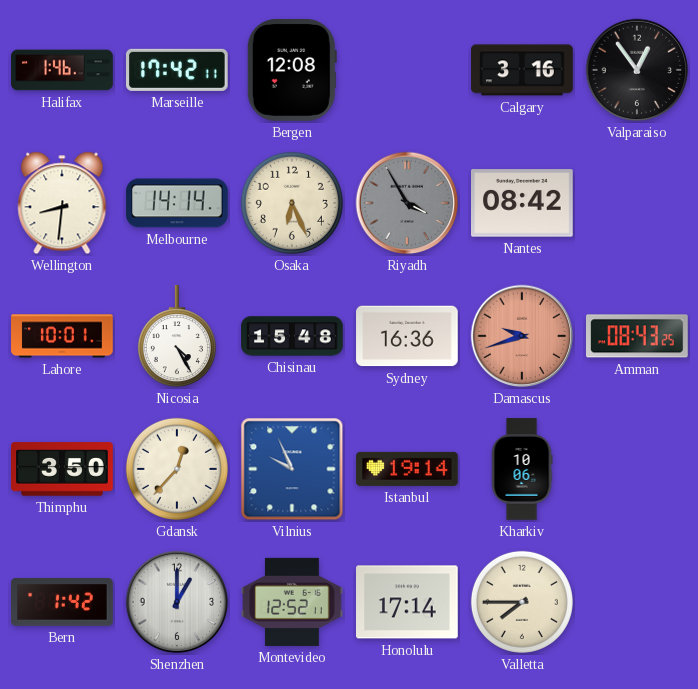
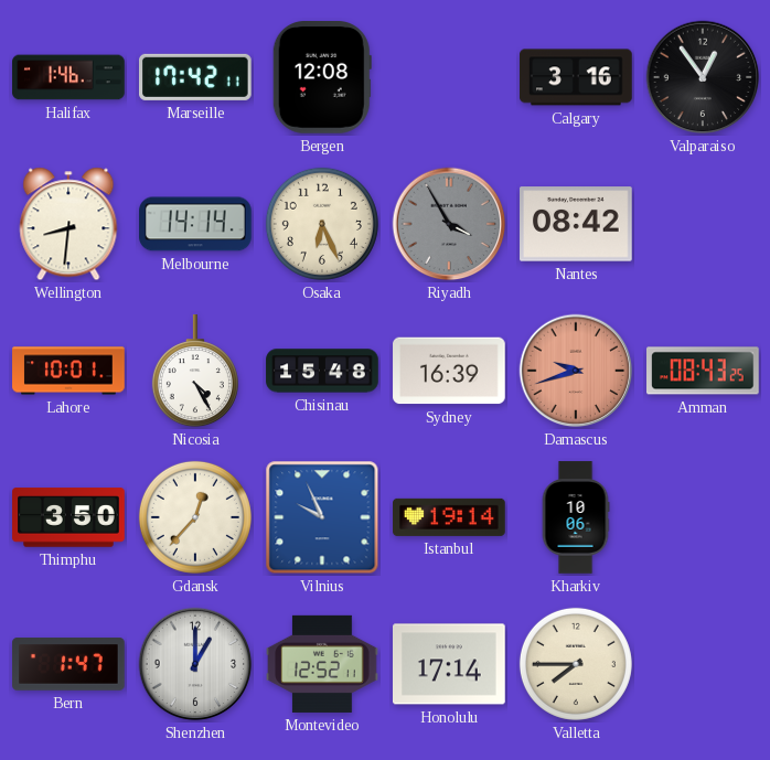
Sydney: 16:36 -> 16:39 (449, 371)
Bern: 1:42 -> 1:47 (68, 664)
